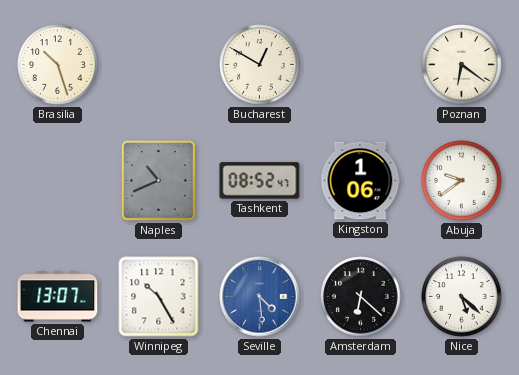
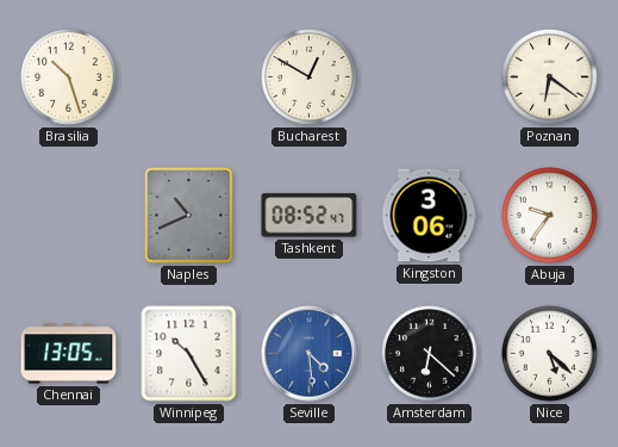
Kingston: 1:06 -> 3:06 (429, 216)
Abuja: 9:39 -> 9:36 (550, 216)
Chennai: 13:07 -> 13:05 (69, 354)
